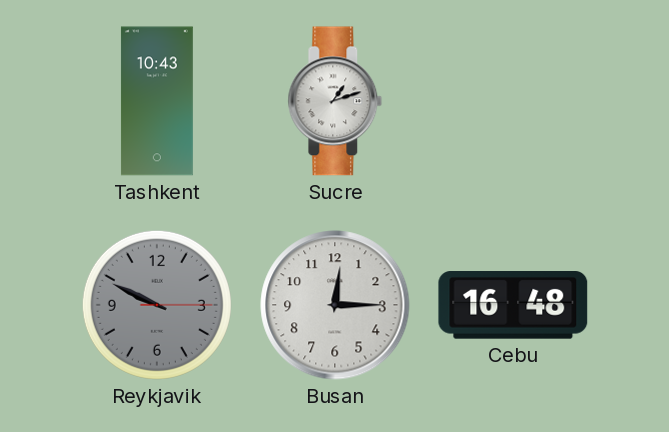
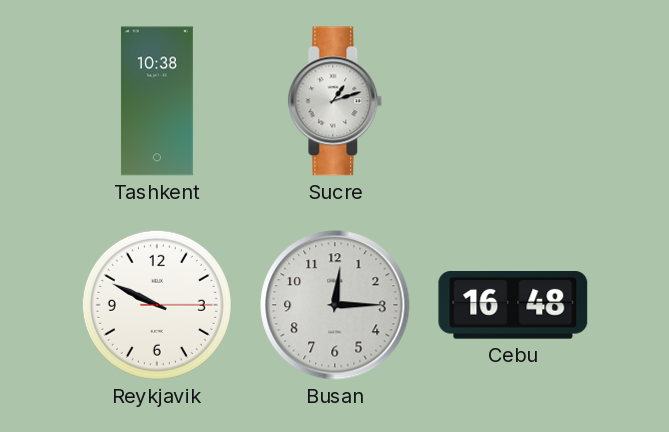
Tashkent: 10:43 -> 10:38 (157, 101)
Reykjavik dial: grey -> white (157, 305)
